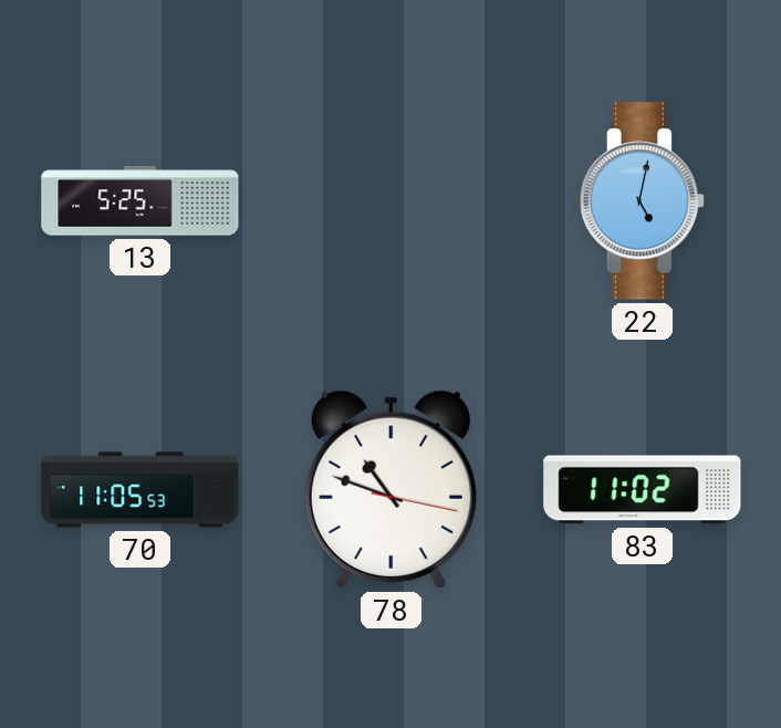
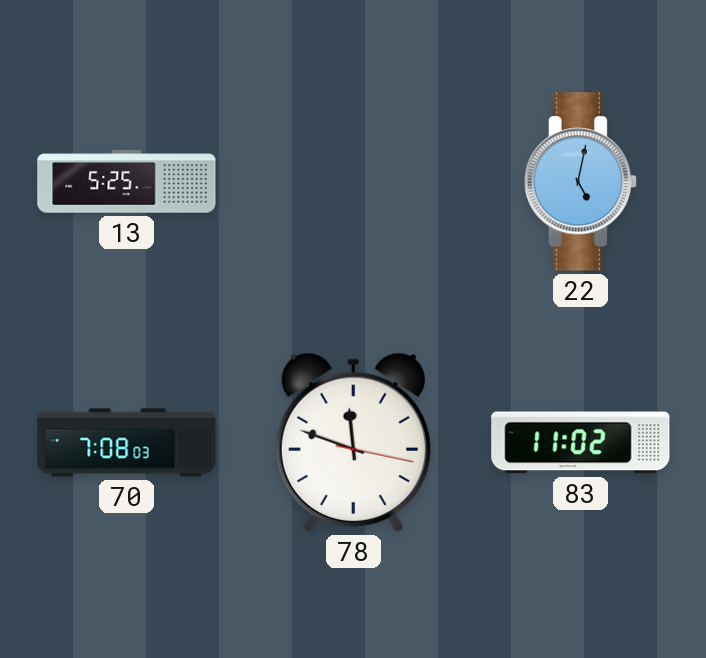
70: 11:05 -> 7:08 (127, 443)
78: 10:48 -> 11:48 (353, 442)
